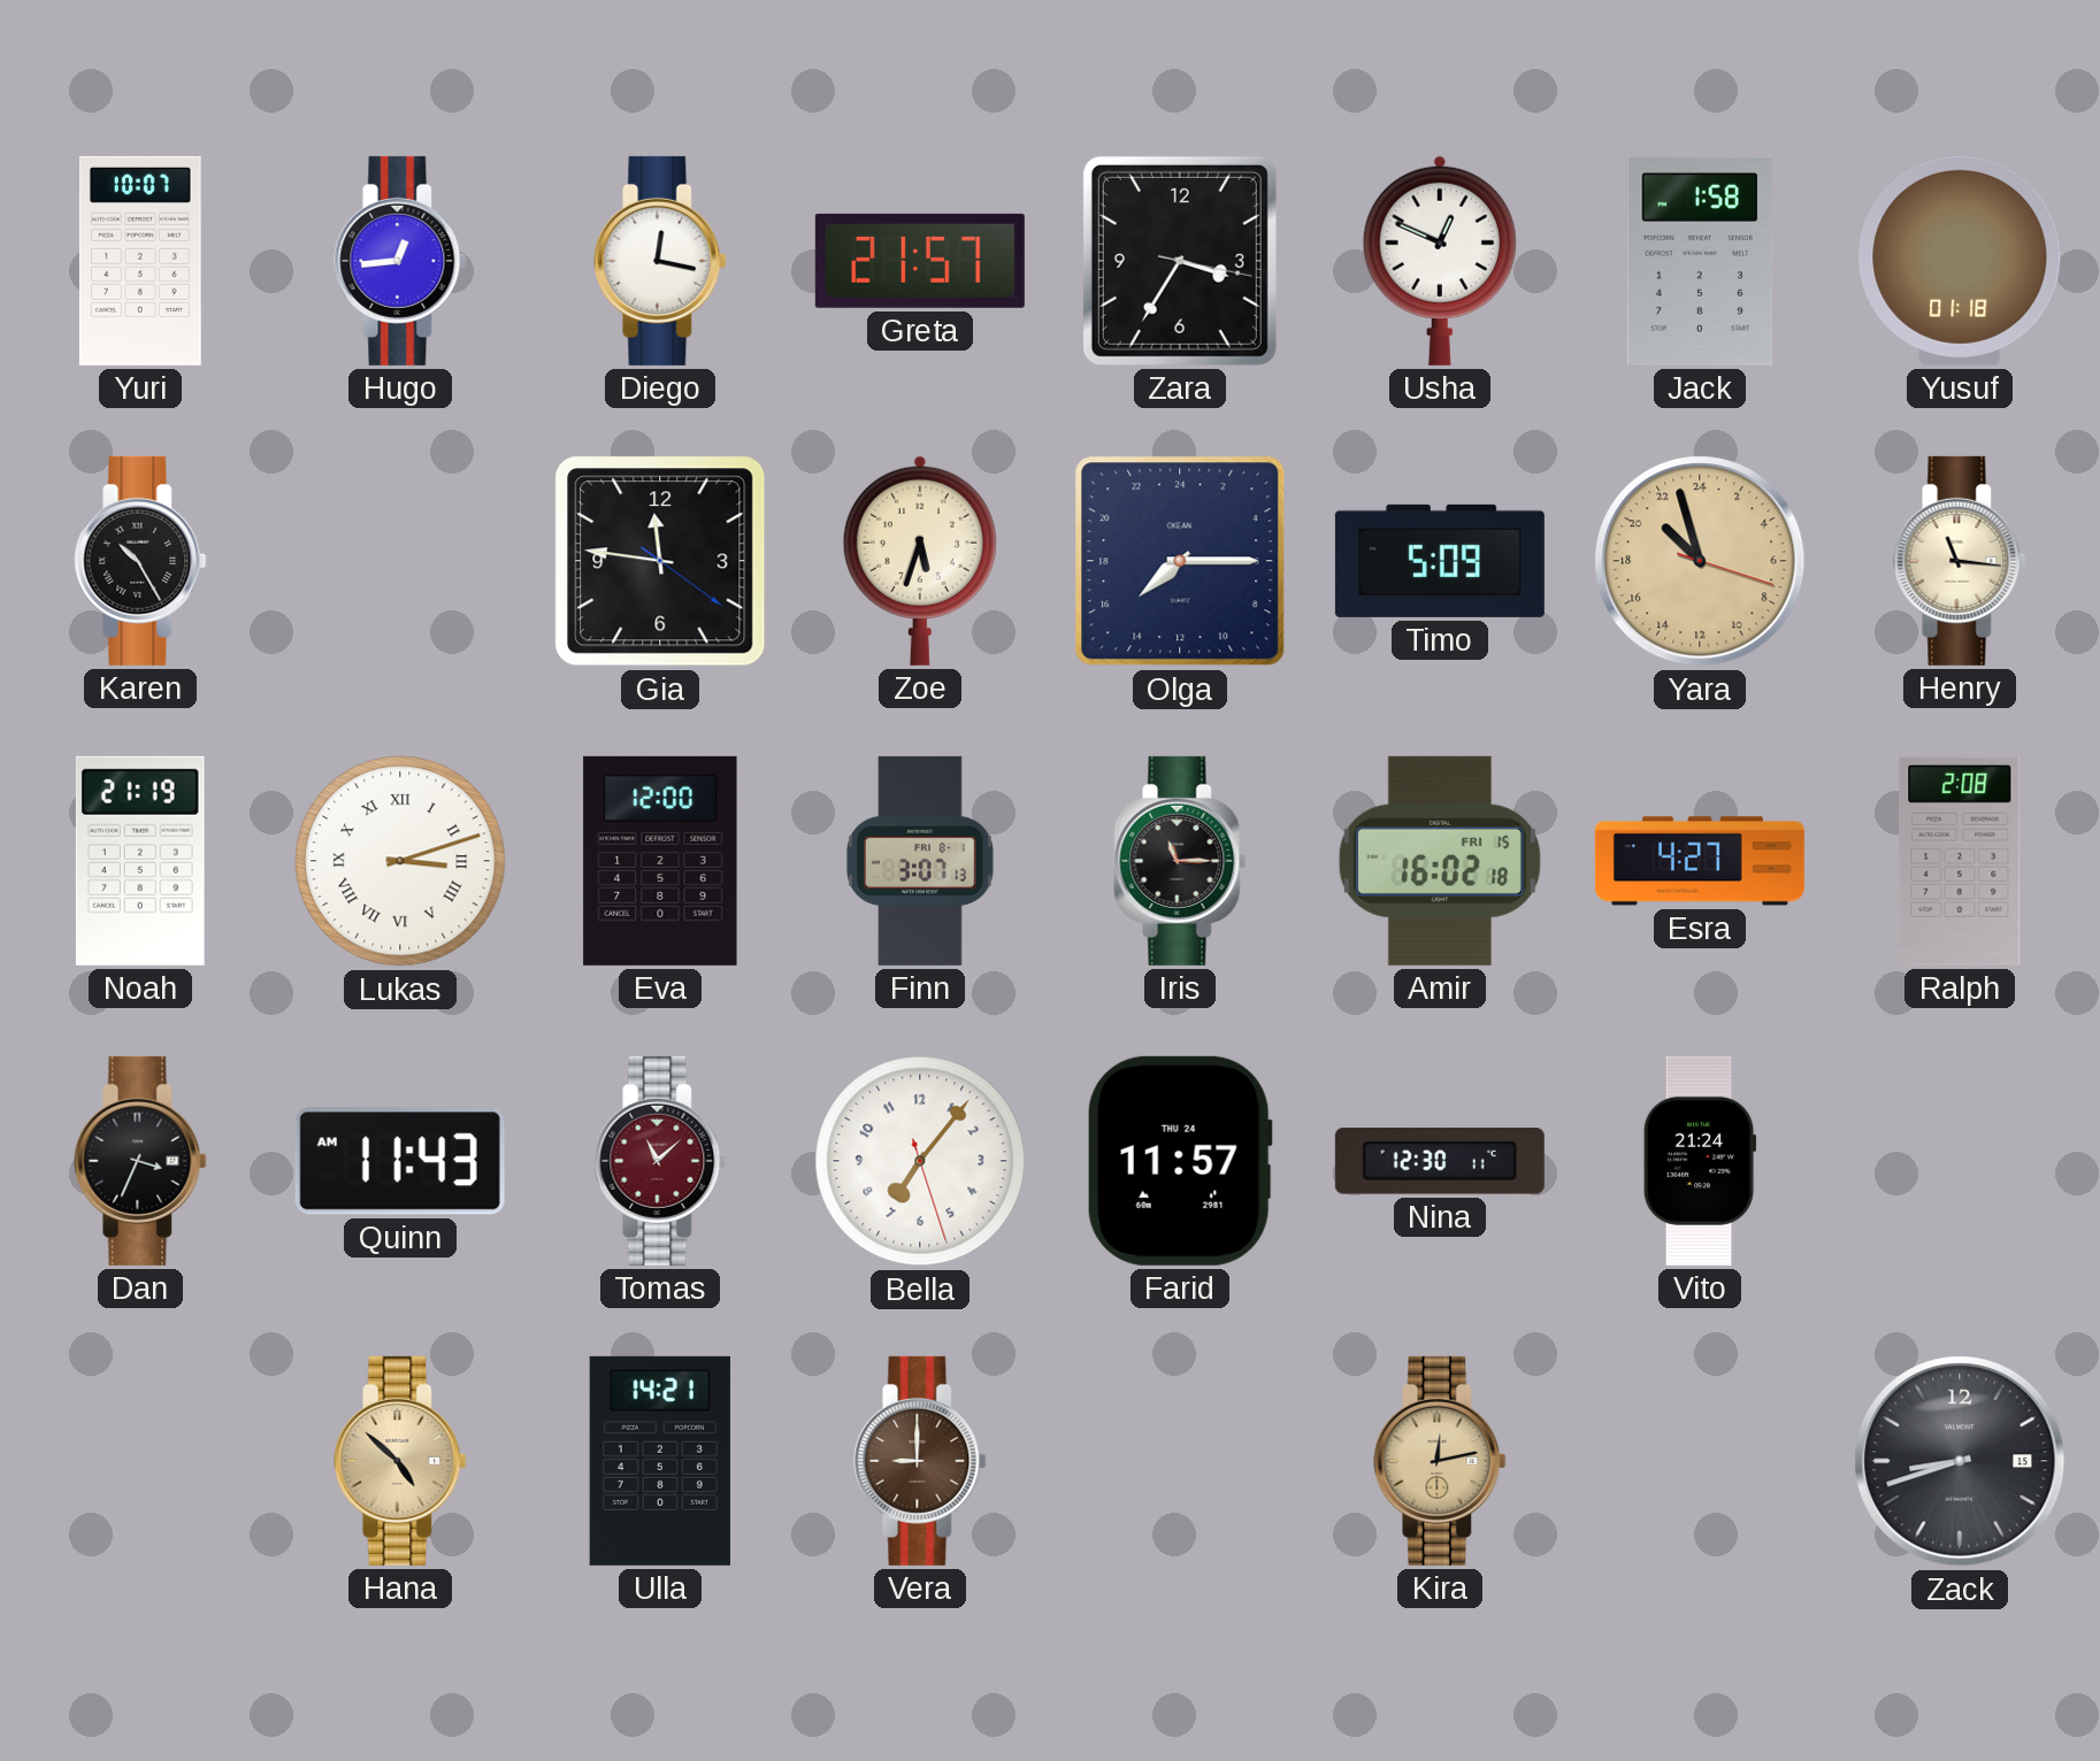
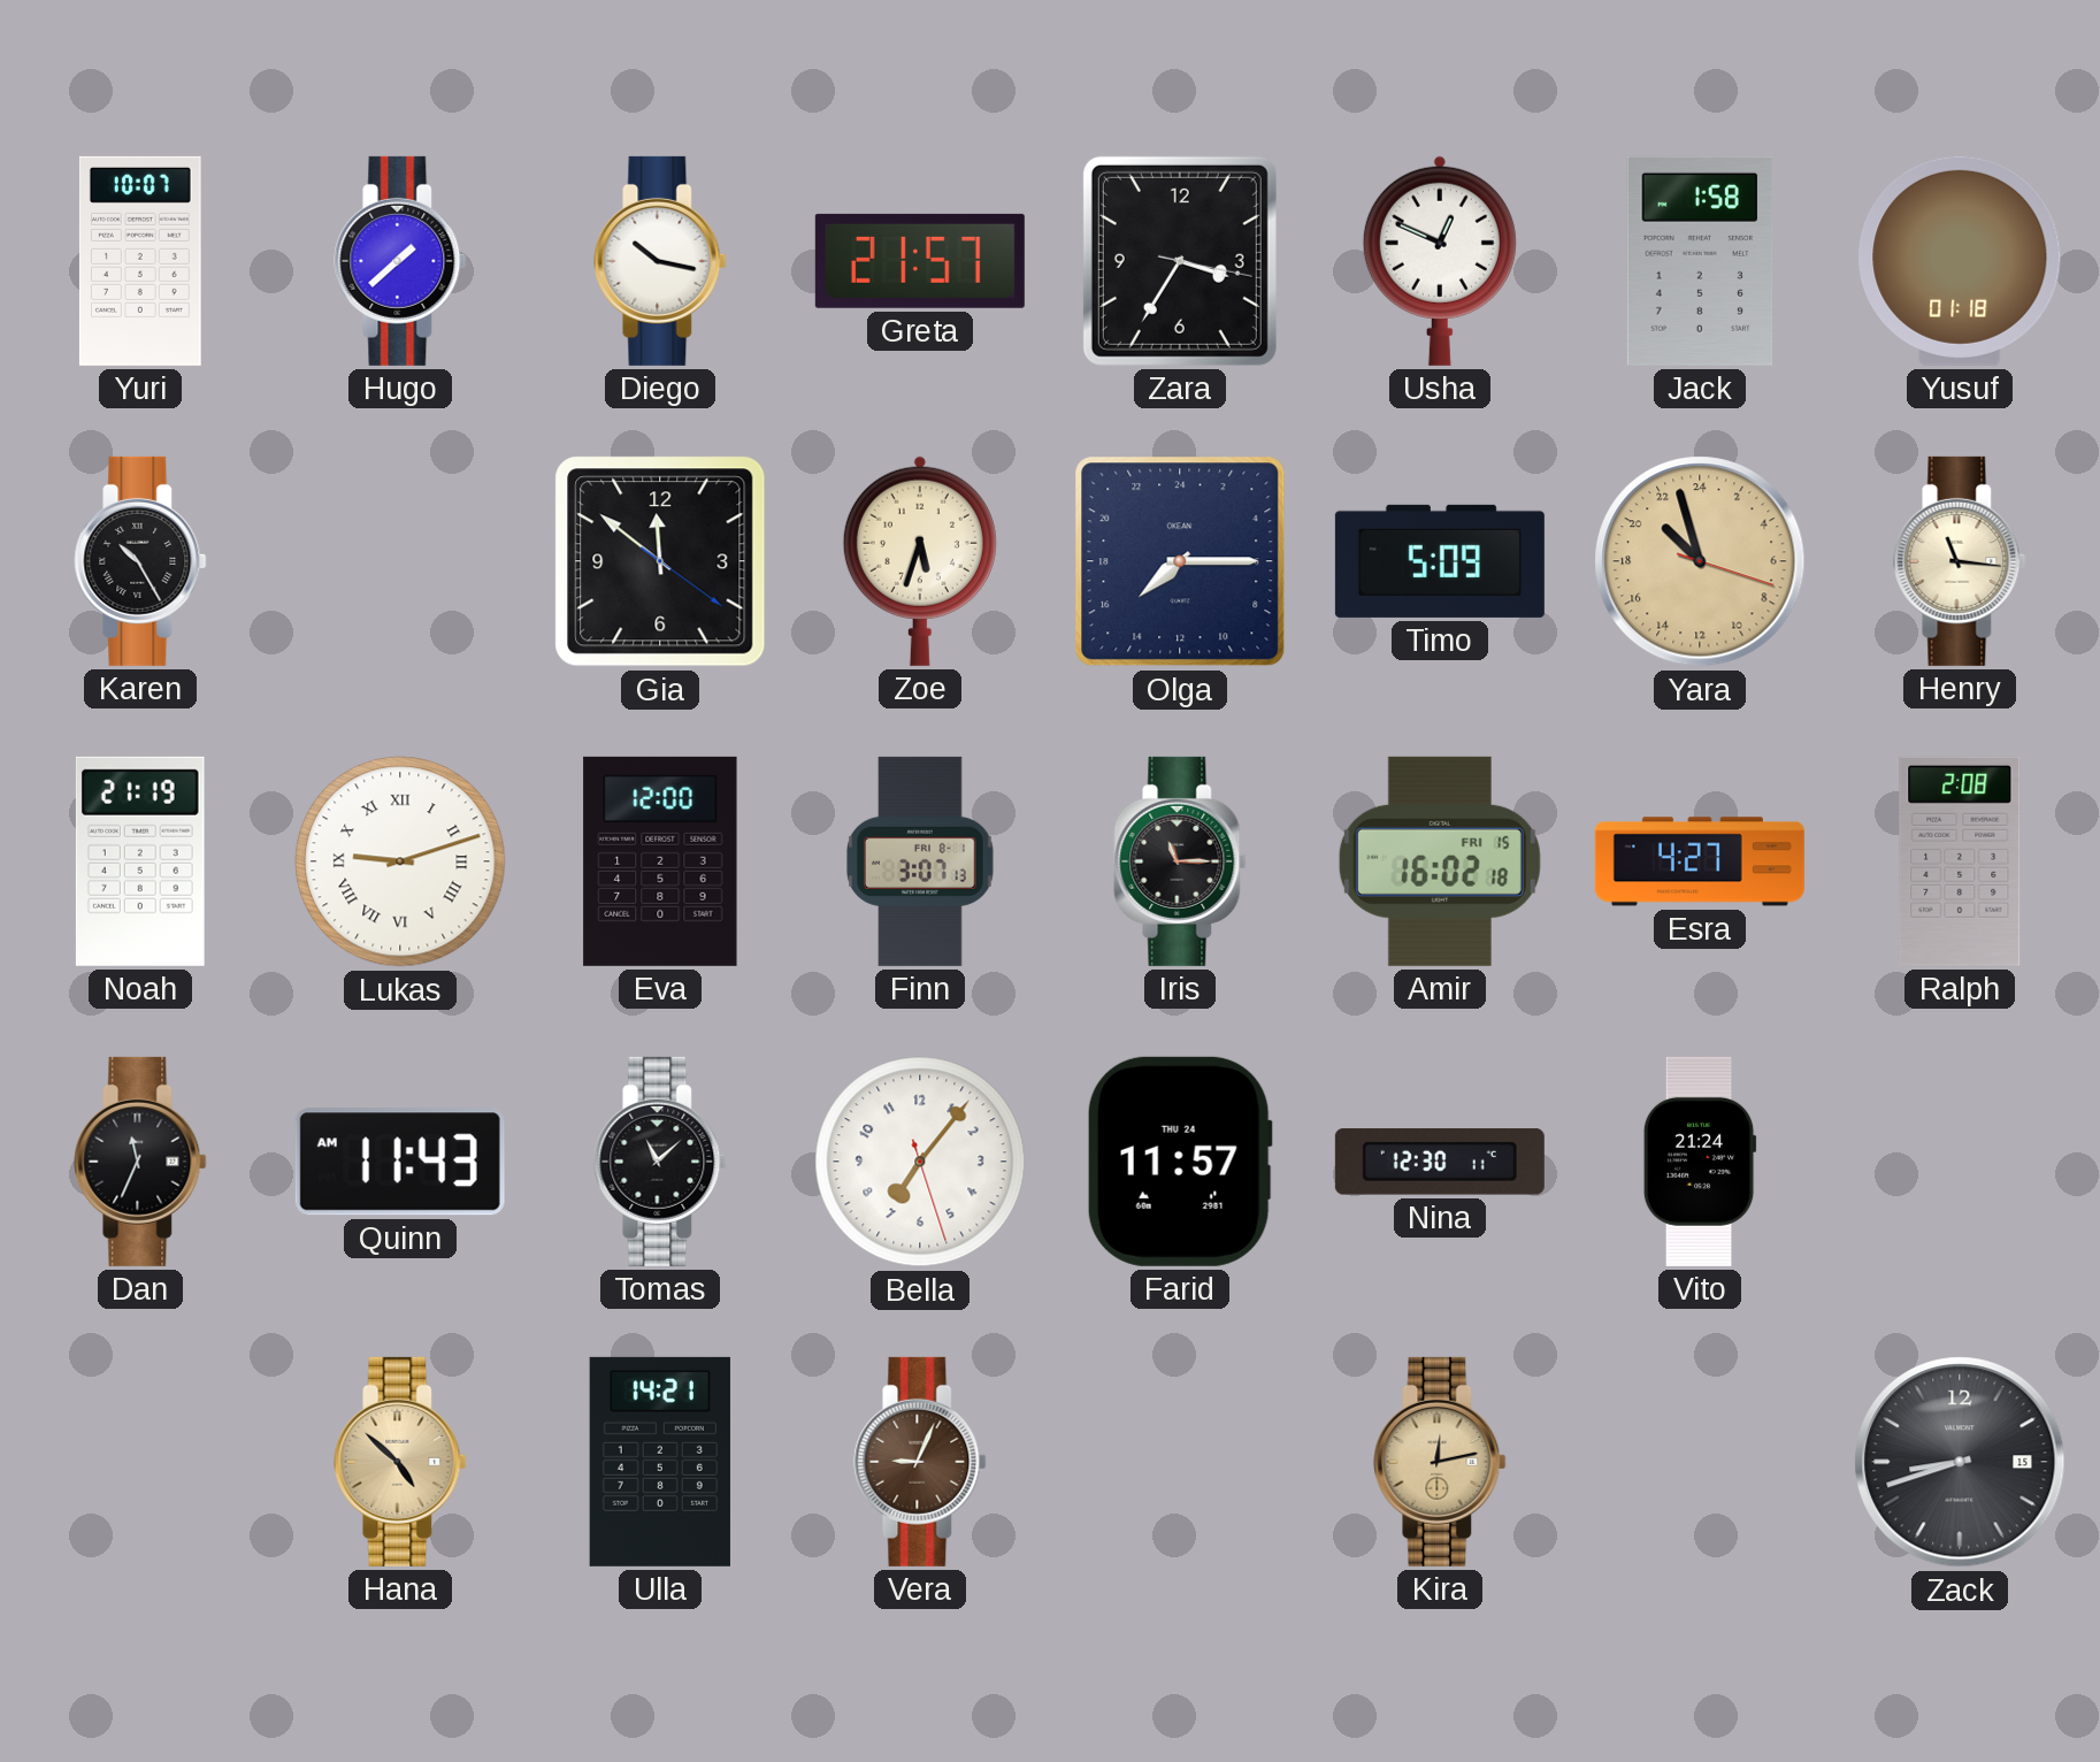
Hugo: 12:44 -> 1:38 (400, 261)
Diego: 12:17 -> 10:17 (660, 261)
Gia: 11:46 -> 11:51 (660, 561)
Lukas: 3:12 -> 9:12 (400, 861)
Dan: 3:34 -> 11:34 (140, 1162)
Tomas dial: burgundy -> black (660, 1162)
Vera: 9:00 -> 9:04 (920, 1462)
